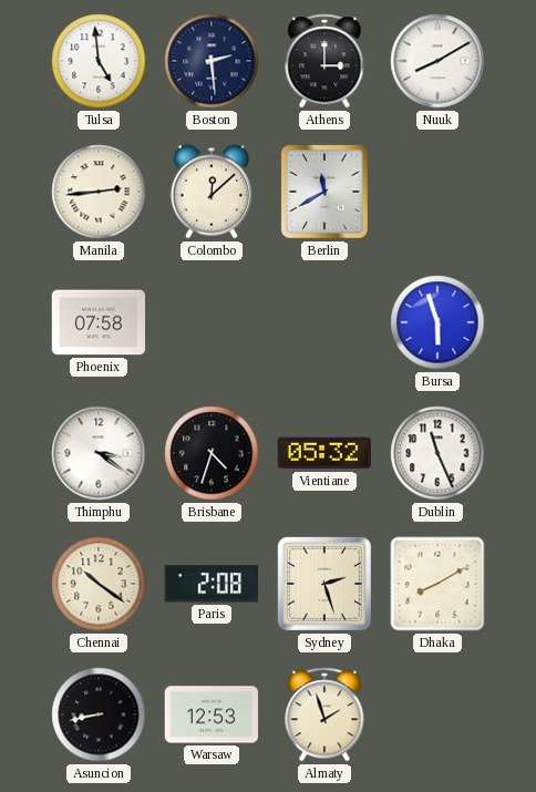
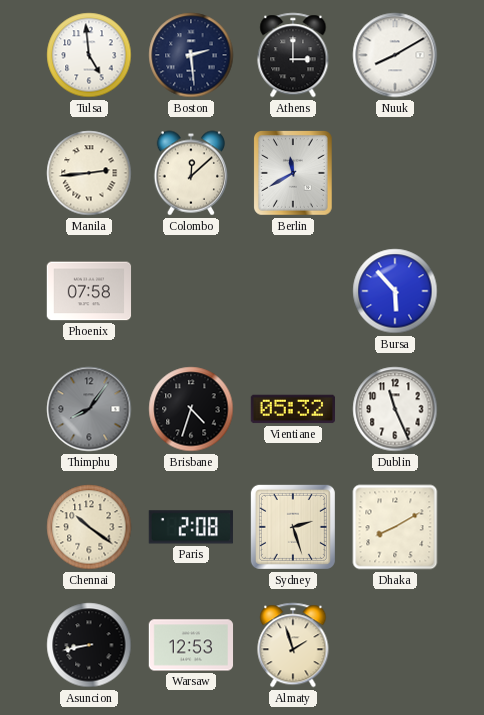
Bursa: 5:57 -> 5:53 (395, 291)
Thimphu: 3:21 -> 8:06 (89, 409)
Thimphu dial: white -> grey (89, 409)
